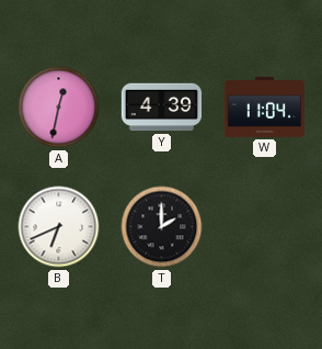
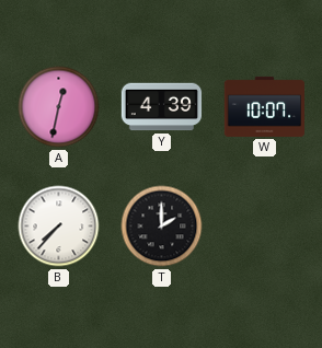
W: 11:04 -> 10:07 (264, 106)
B: 6:41 -> 7:37 (59, 227)
